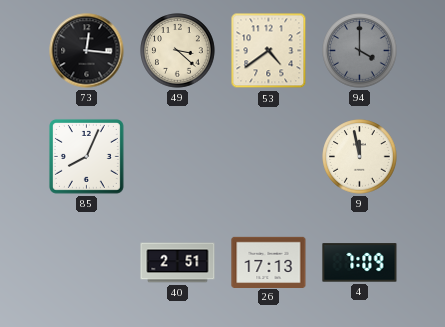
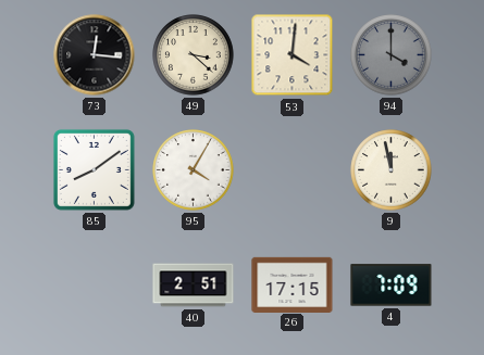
53: 4:39 -> 4:01 (293, 55)
85: 8:04 -> 8:09 (94, 169)
95: none -> 4:05 (194, 170)
26: 17:13 -> 17:15 (293, 284)
